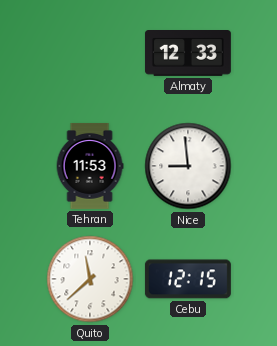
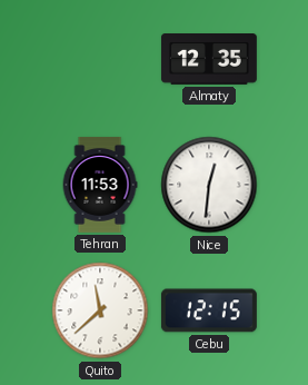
Almaty: 12:33 -> 12:35 (209, 60)
Nice: 8:59 -> 12:31 (209, 185)
